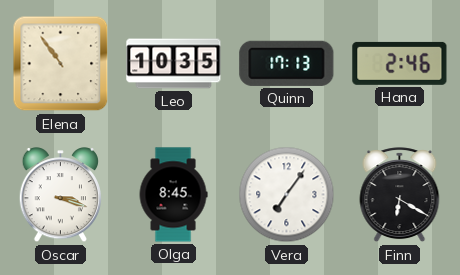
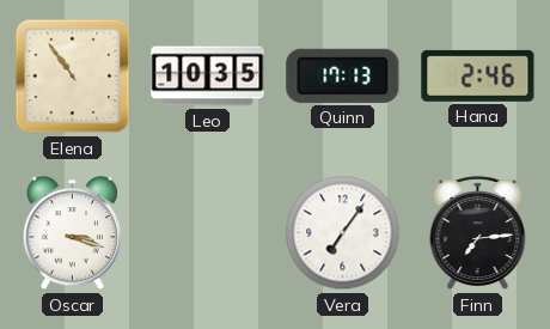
Olga: 8:45 -> none (173, 195)
Finn: 6:20 -> 7:14 (478, 233)
